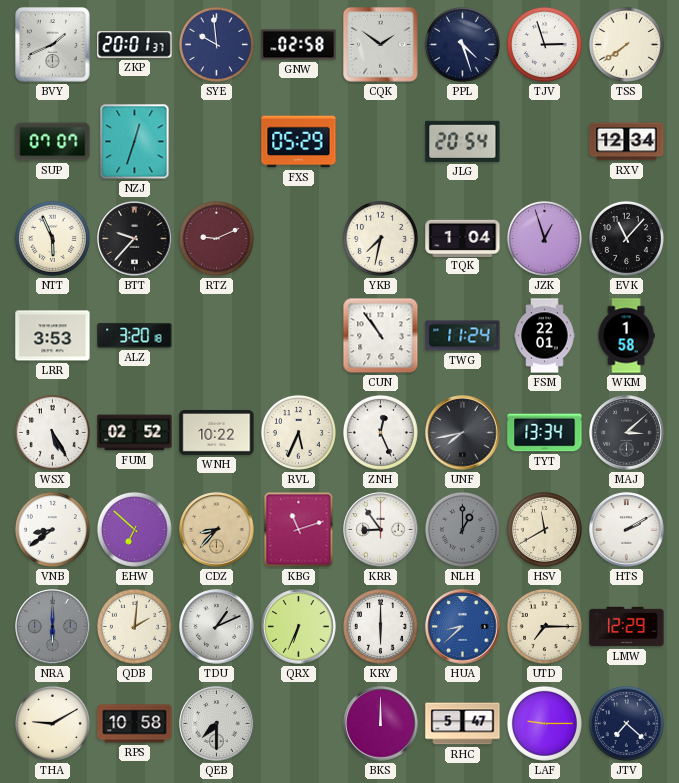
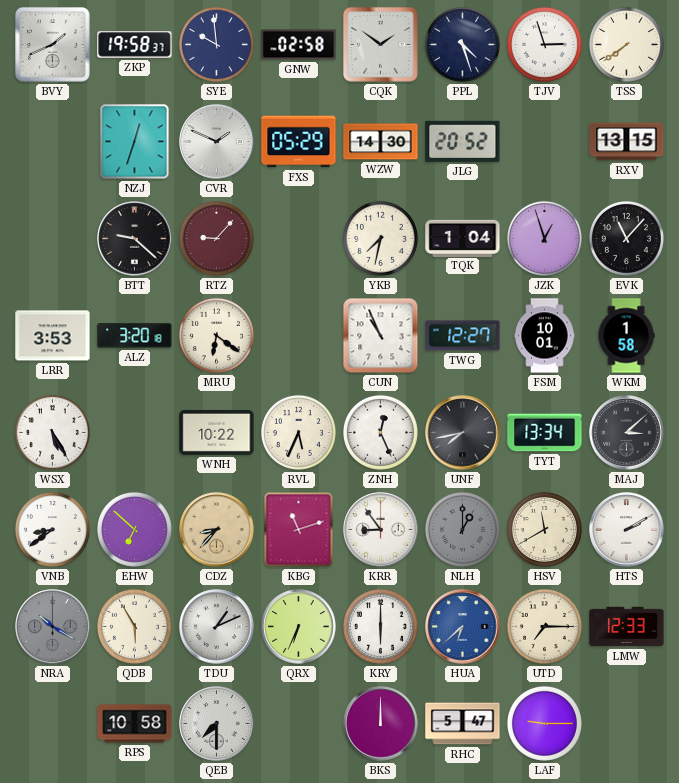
ZKP: 20:01 -> 19:58 (135, 45)
SUP: 07:07 -> none (53, 142)
CVR: none -> 1:49 (217, 142)
WZW: none -> 14:30 (381, 142)
JLG: 20:54 -> 20:52 (463, 141)
RXV: 12:34 -> 13:15 (627, 142)
NTT: 5:56 -> none (52, 238)
BTT: 9:37 -> 9:22 (135, 239)
RTZ: 9:11 -> 9:07 (216, 238)
MRU: none -> 6:21 (216, 335)
CUN: 10:54 -> 10:56 (381, 336)
TWG: 11:24 -> 12:27 (463, 336)
FSM: 22:01 -> 10:01 (545, 336)
FUM: 02:52 -> none (135, 433)
NRA: 6:00 -> 10:20 (53, 627)
QDB: 2:01 -> 5:55 (134, 626)
HUA: 8:38 -> 6:38 (463, 627)
LMW: 12:29 -> 12:33 (627, 627)
THA: 9:10 -> none (52, 723)
JTV: 7:22 -> none (626, 723)
